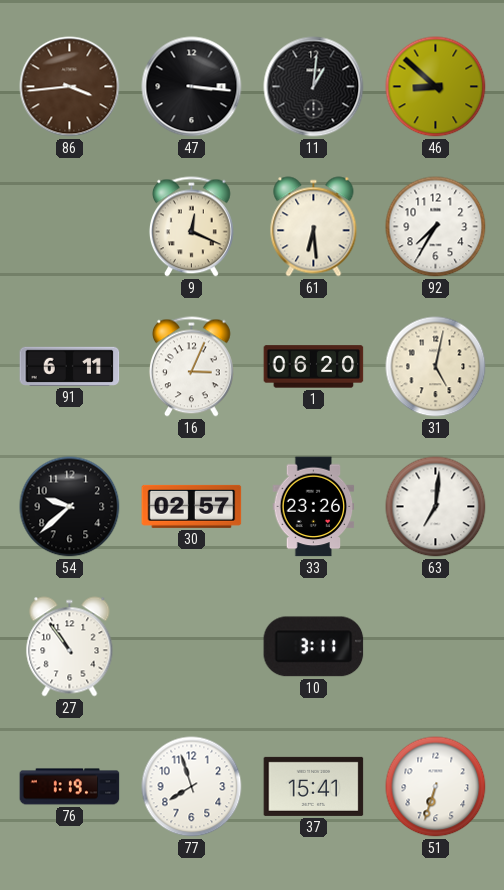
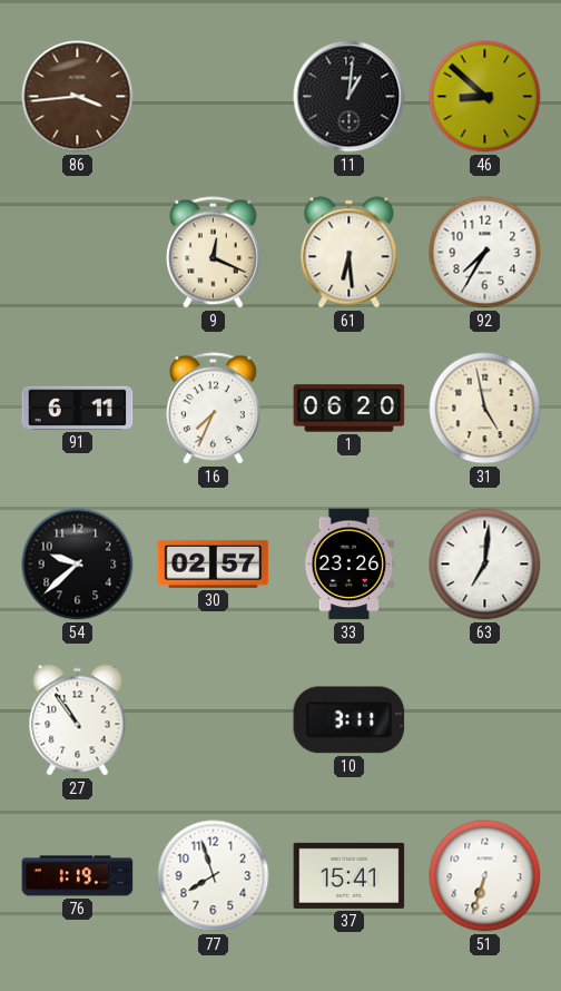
47: 3:16 -> none (192, 87)
16: 3:04 -> 7:34 (213, 409)
31: 5:02 -> 4:58 (485, 409)
